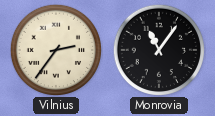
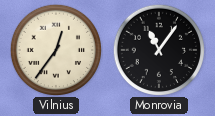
Vilnius: 2:36 -> 12:36 (55, 49)
